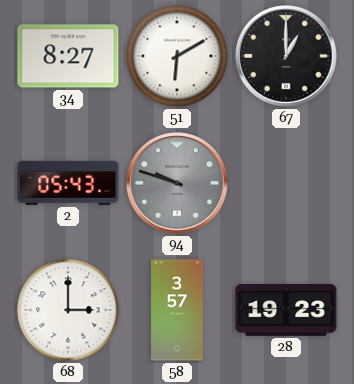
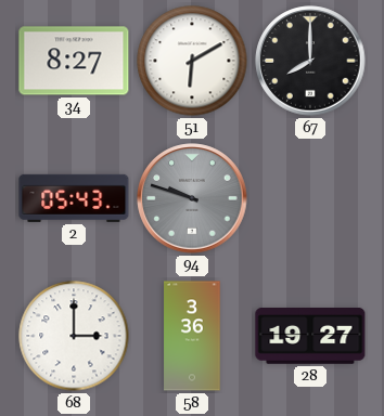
67: 1:00 -> 8:00 (310, 61)
58: 3:57 -> 3:36 (192, 336)
28: 19:23 -> 19:27 (310, 337)
